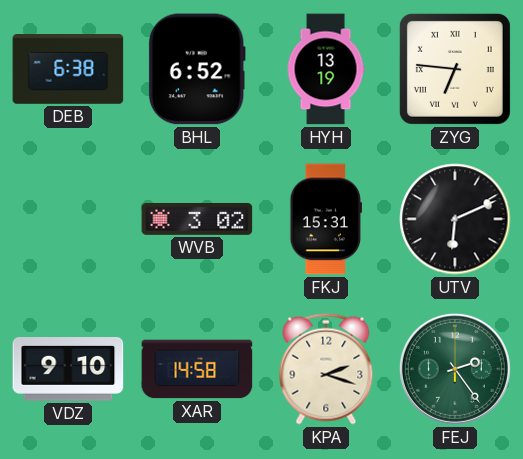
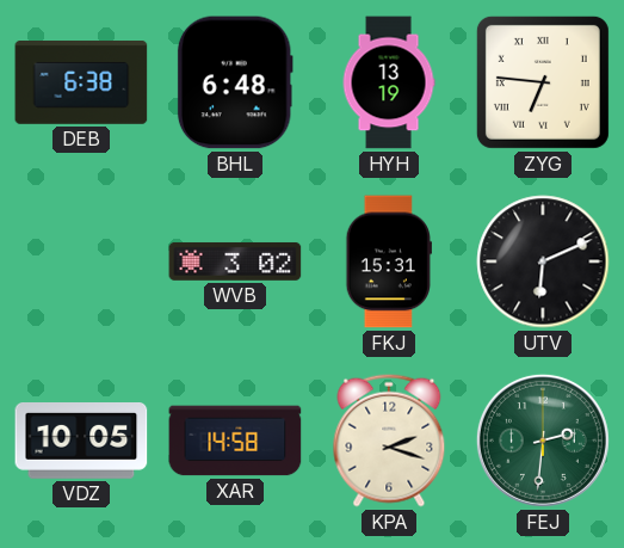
BHL: 6:52 -> 6:48 (235, 82)
VDZ: 9:10 -> 10:05 (81, 442)
FEJ: 2:24 -> 2:31 (543, 441)
